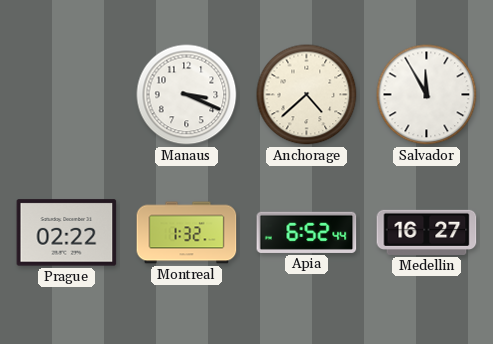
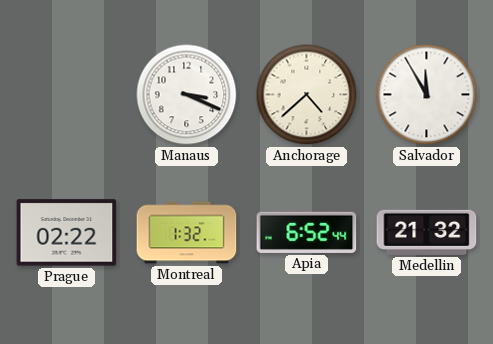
Medellin: 16:27 -> 21:32 (427, 232)
